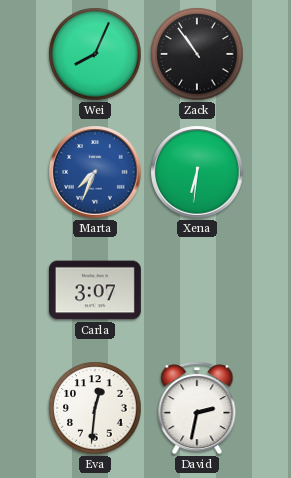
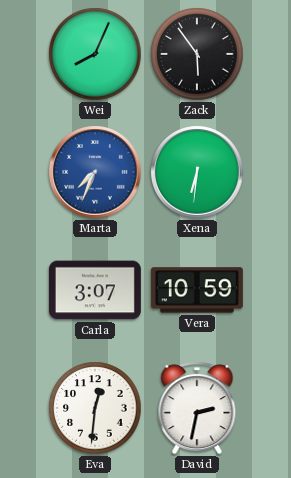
Zack: 10:54 -> 5:54 (197, 54)
Vera: none -> 10:59 (197, 290)
